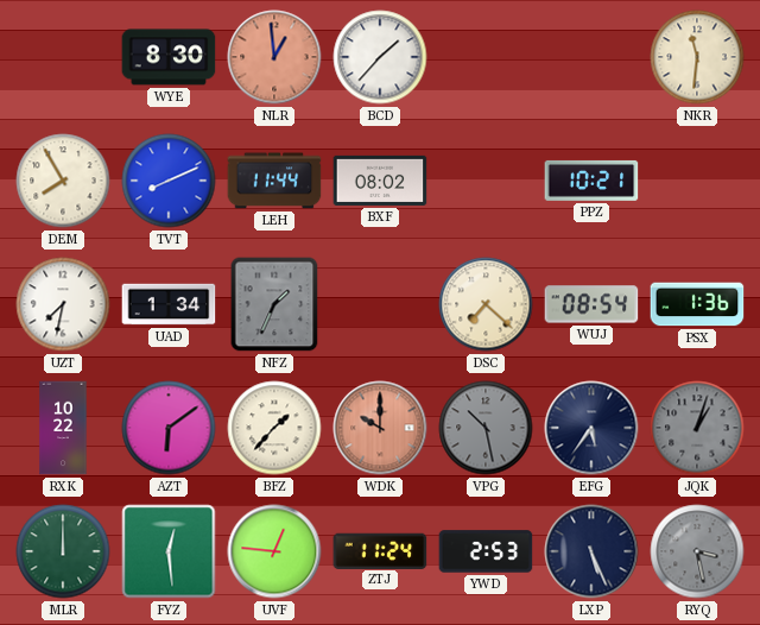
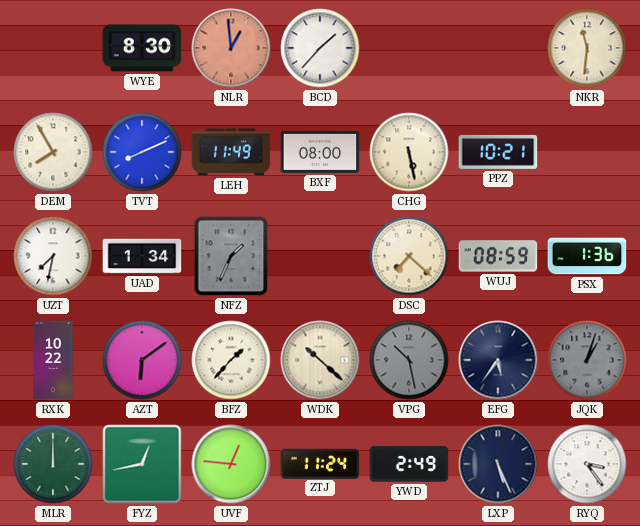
LEH: 11:44 -> 11:49 (231, 152)
BXF: 08:02 -> 08:00 (320, 152)
CHG: none -> 5:28 (409, 152)
WUJ: 08:54 -> 08:59 (498, 256)
WDK: 10:00 -> 10:22 (320, 360)
WDK dial: salmon -> cream (320, 360)
FYZ: 12:29 -> 12:43 (142, 464)
YWD: 2:53 -> 2:49 (409, 464)
RYQ: 3:28 -> 3:24 (587, 464)
RYQ dial: grey -> white (587, 464)
